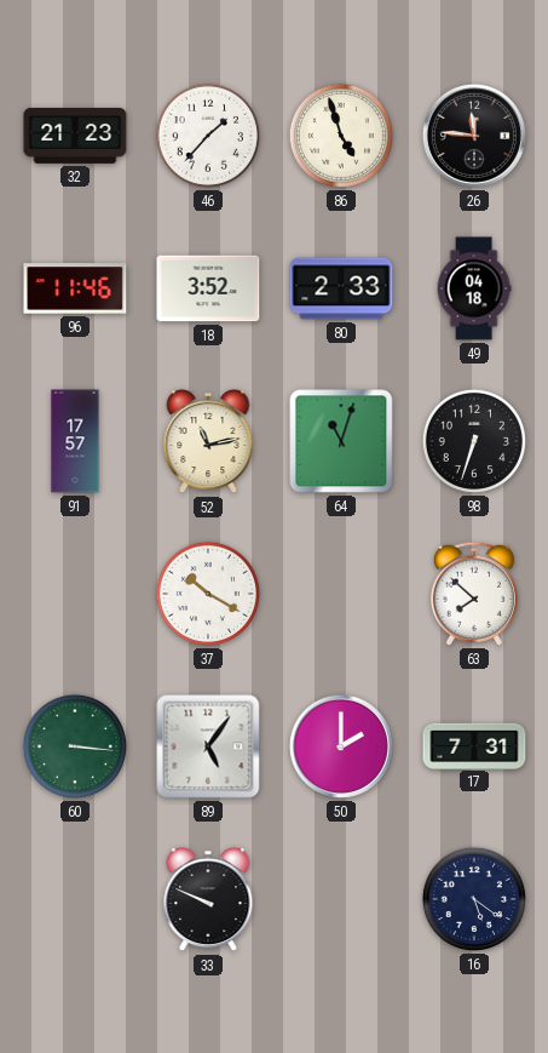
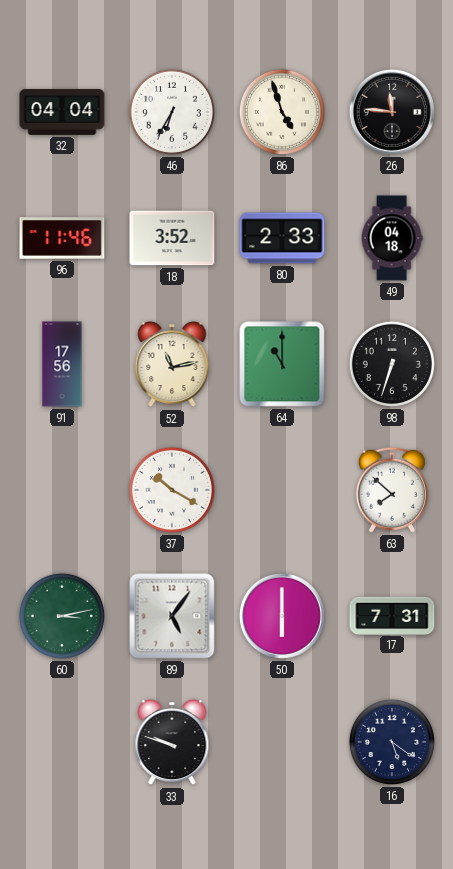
32: 21:23 -> 04:04 (62, 112)
46: 1:37 -> 6:35 (172, 112)
91: 17:57 -> 17:56 (62, 364)
64: 11:03 -> 11:00 (282, 364)
60: 3:16 -> 3:13 (62, 616)
50: 2:00 -> 6:00 (282, 616)
33: 9:49 -> 9:48 (172, 743)
